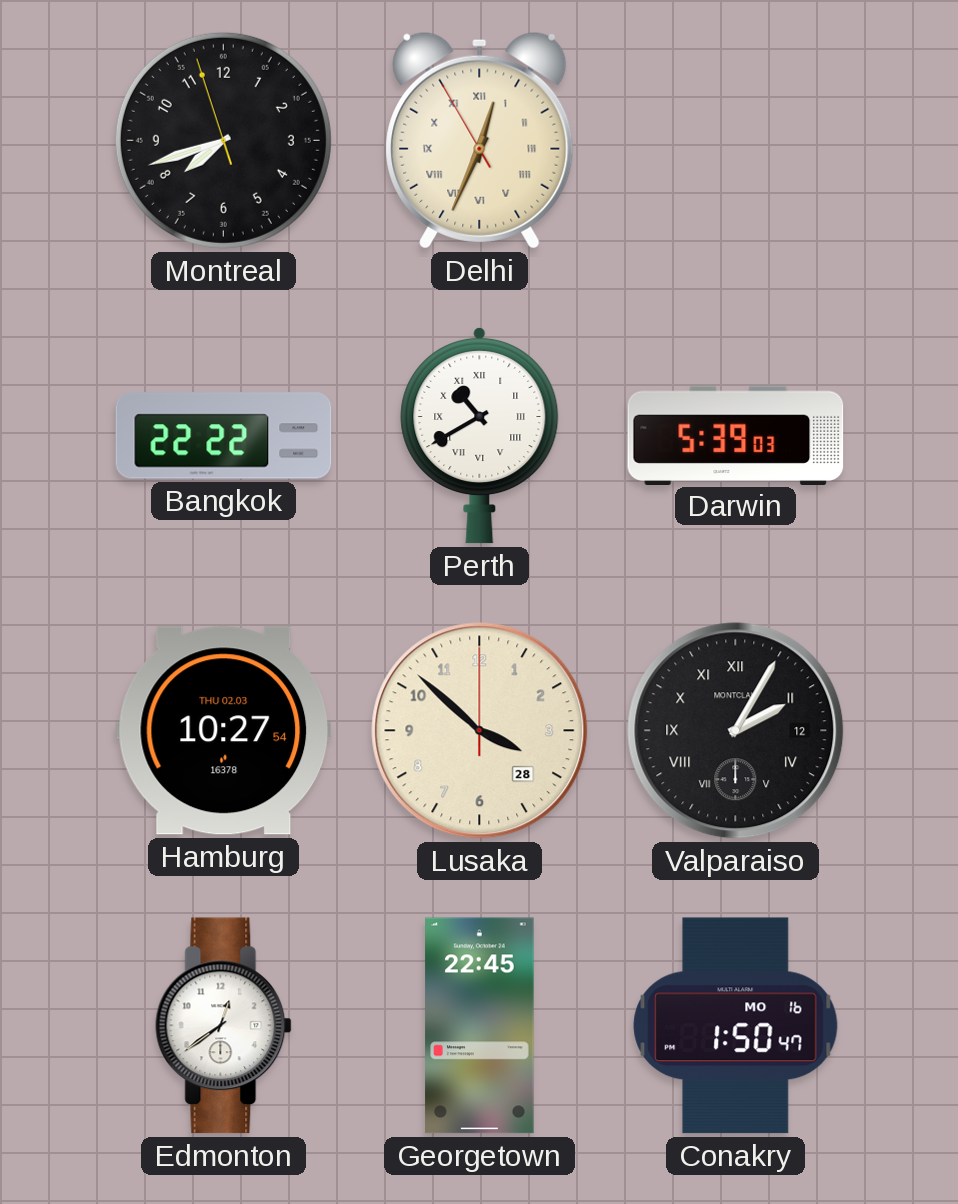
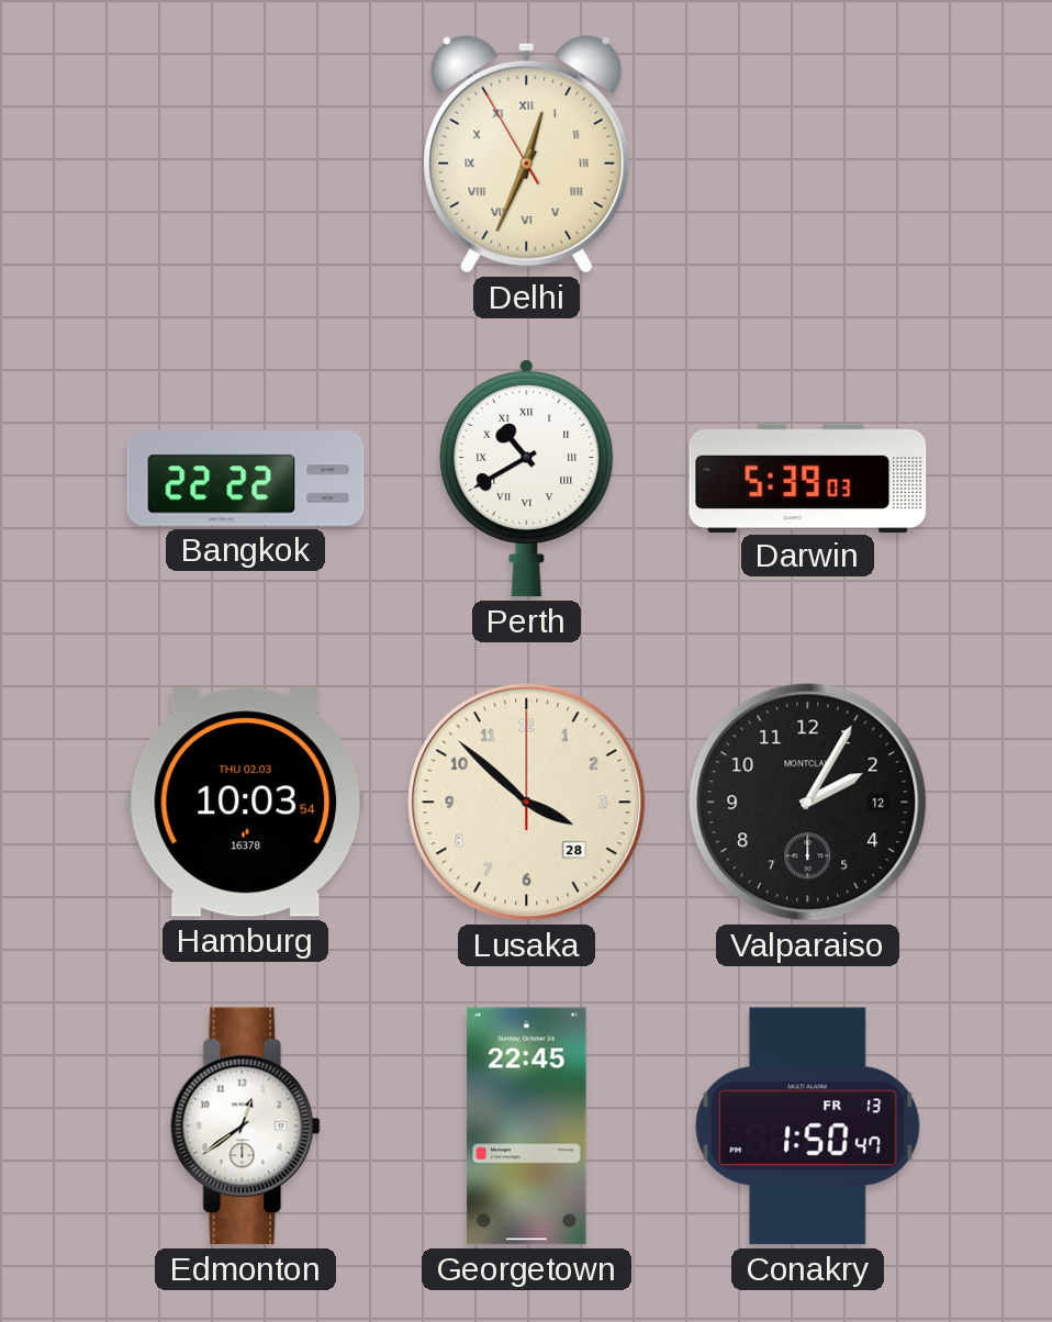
Montreal: 7:41 -> none (223, 140)
Hamburg: 10:27 -> 10:03 (246, 803)
Valparaiso numerals: Roman -> Arabic (808, 803)
Conakry date: MO 16 -> FR 13 (808, 1127)
